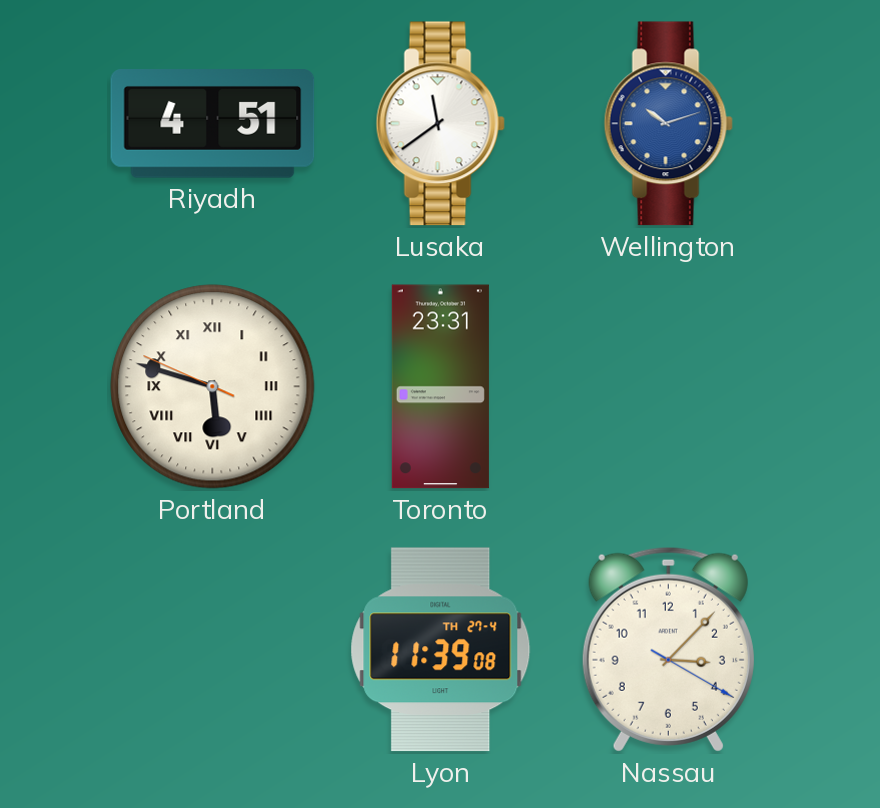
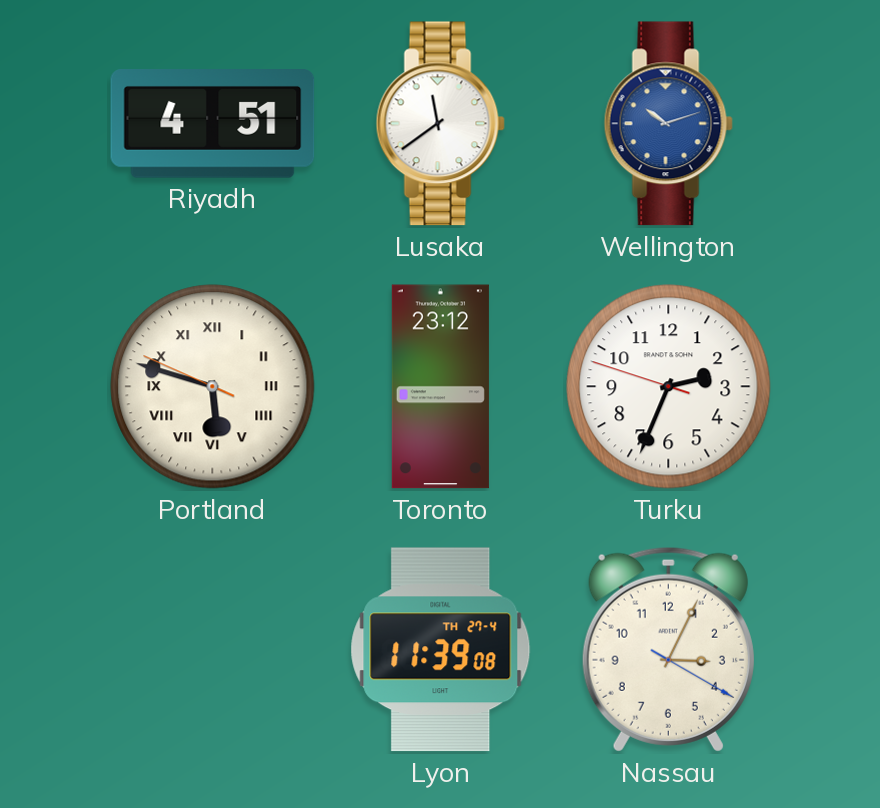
Toronto: 23:31 -> 23:12 (440, 387)
Turku: none -> 2:33 (669, 387)
Nassau: 3:07 -> 3:04 (668, 649)
